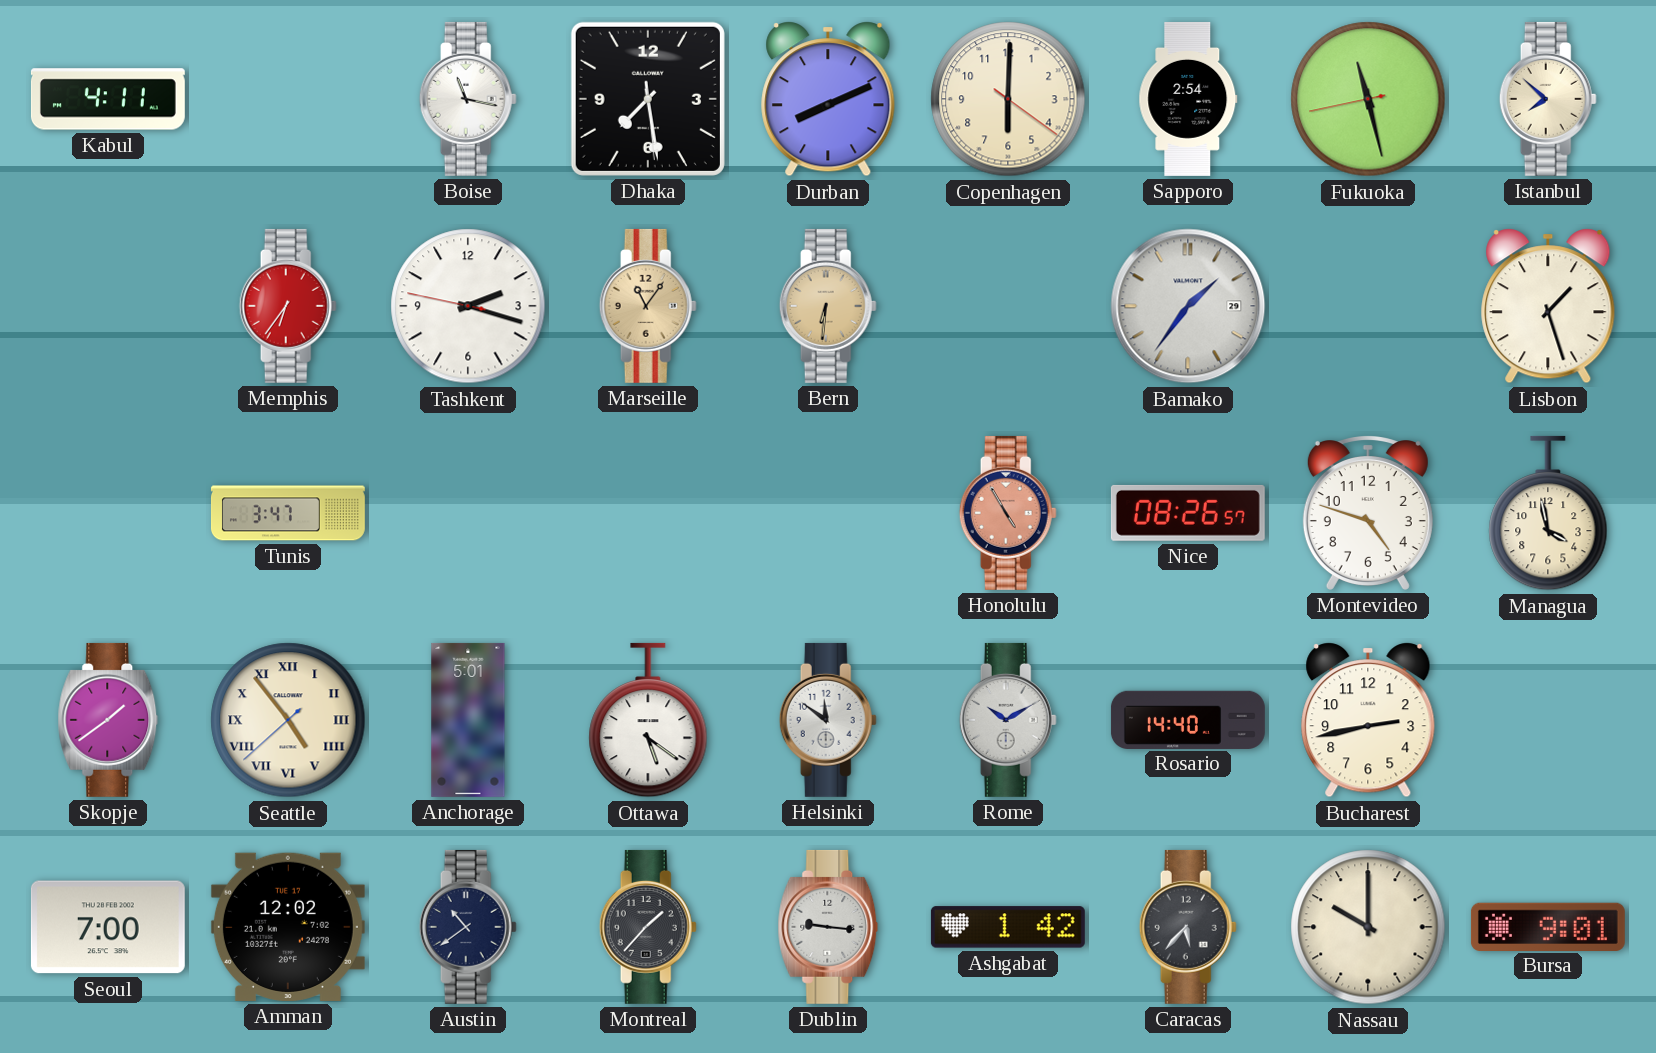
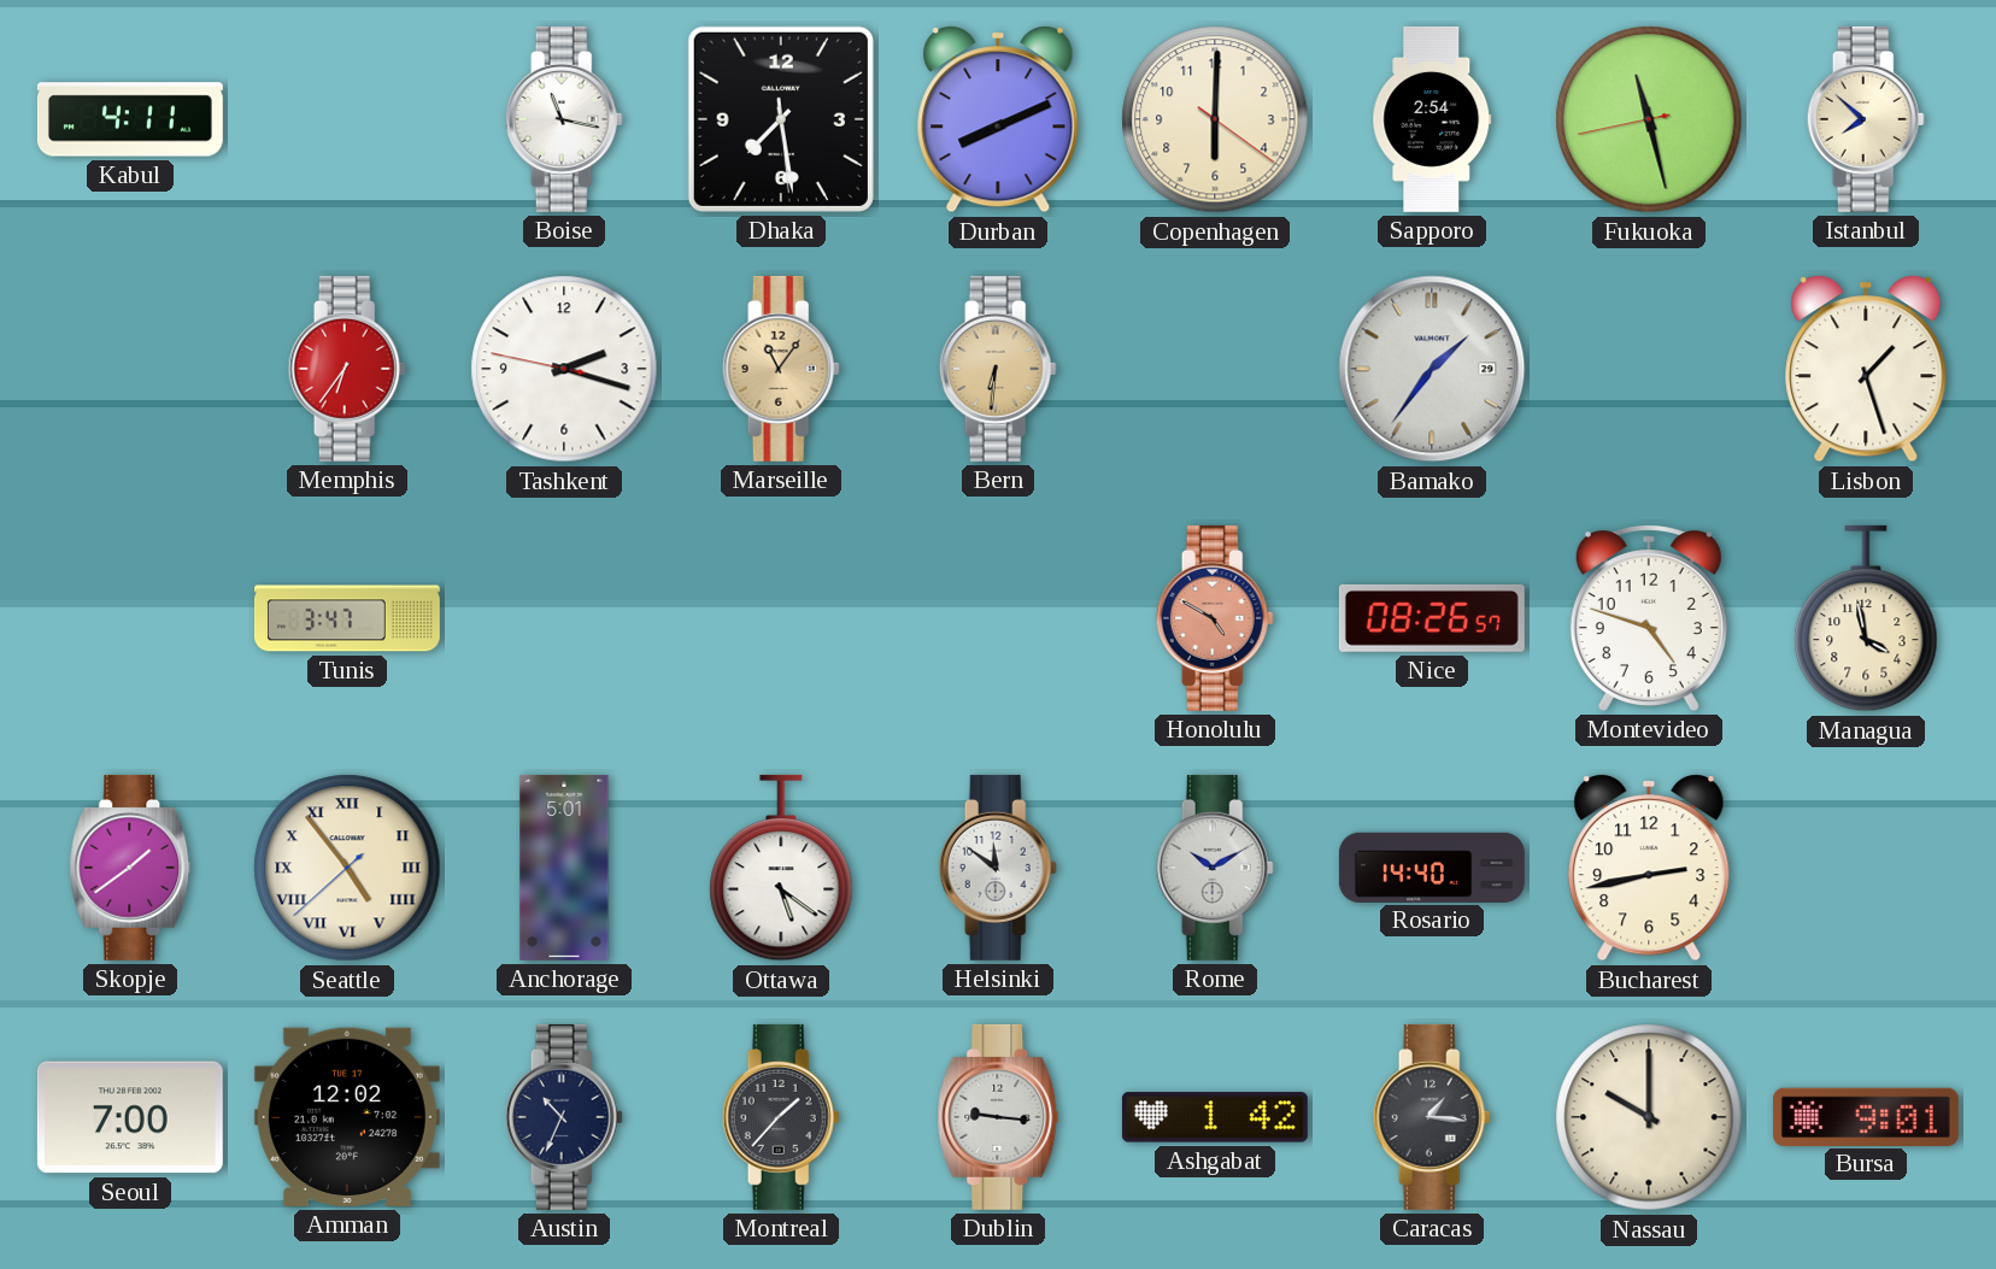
Honolulu: 4:55 -> 4:50 (1215, 618)
Austin: 10:39 -> 10:34 (564, 1117)
Caracas: 5:37 -> 1:16 (1432, 1117)
